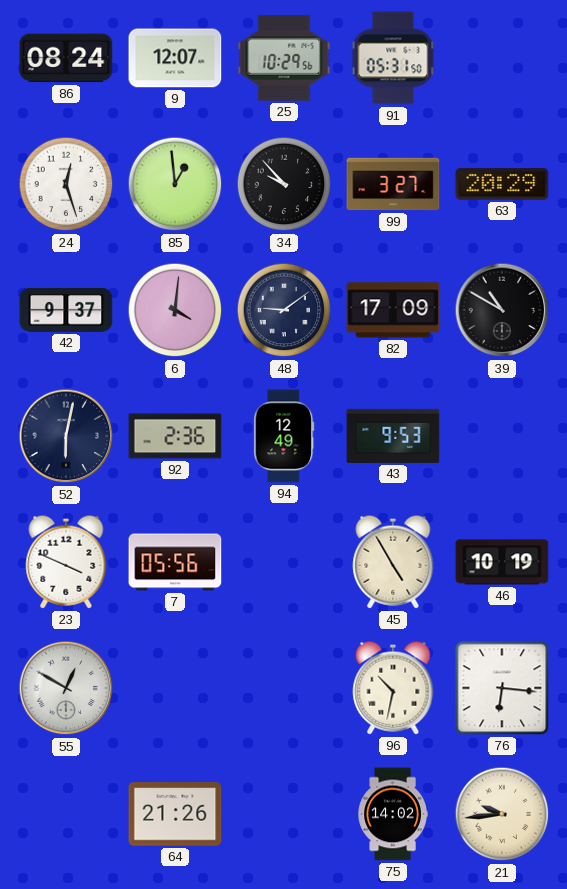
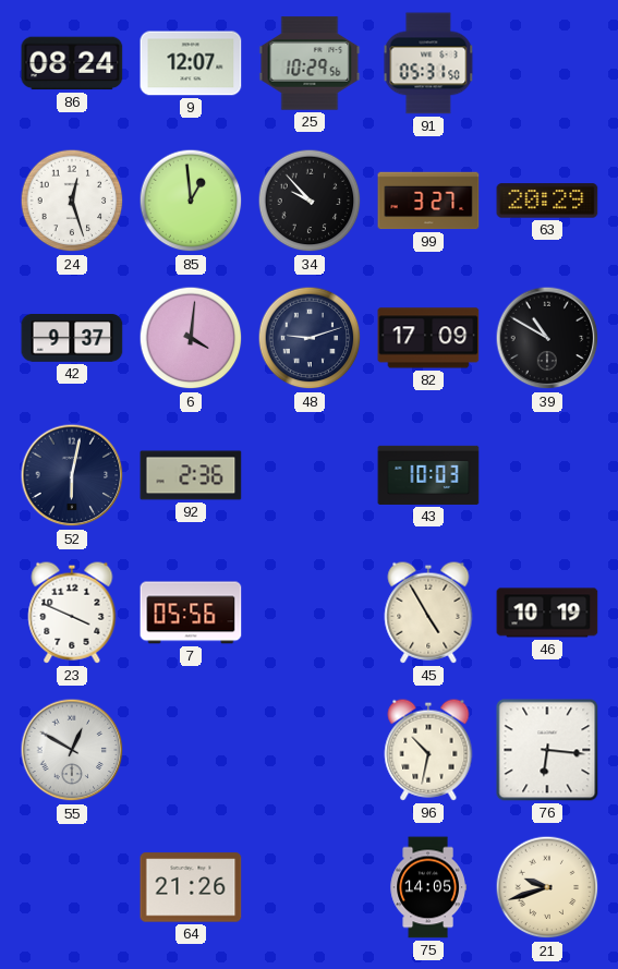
48: 9:09 -> 9:12 (310, 338)
94: 12:49 -> none (284, 436)
43: 9:53 -> 10:03 (428, 475)
75: 14:02 -> 14:05 (428, 887)
21: 9:44 -> 9:42 (547, 887)
